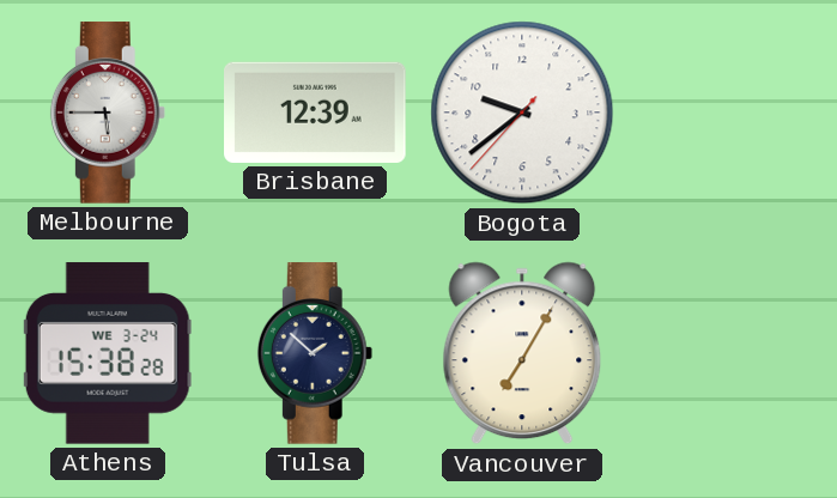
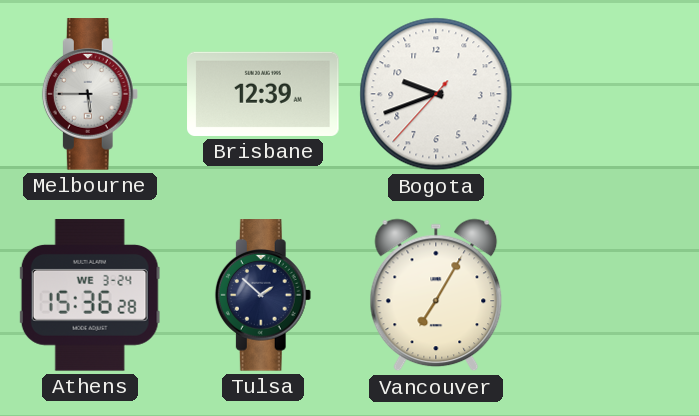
Bogota: 9:38 -> 9:41 (436, 94)
Athens: 15:38 -> 15:36 (90, 295)
